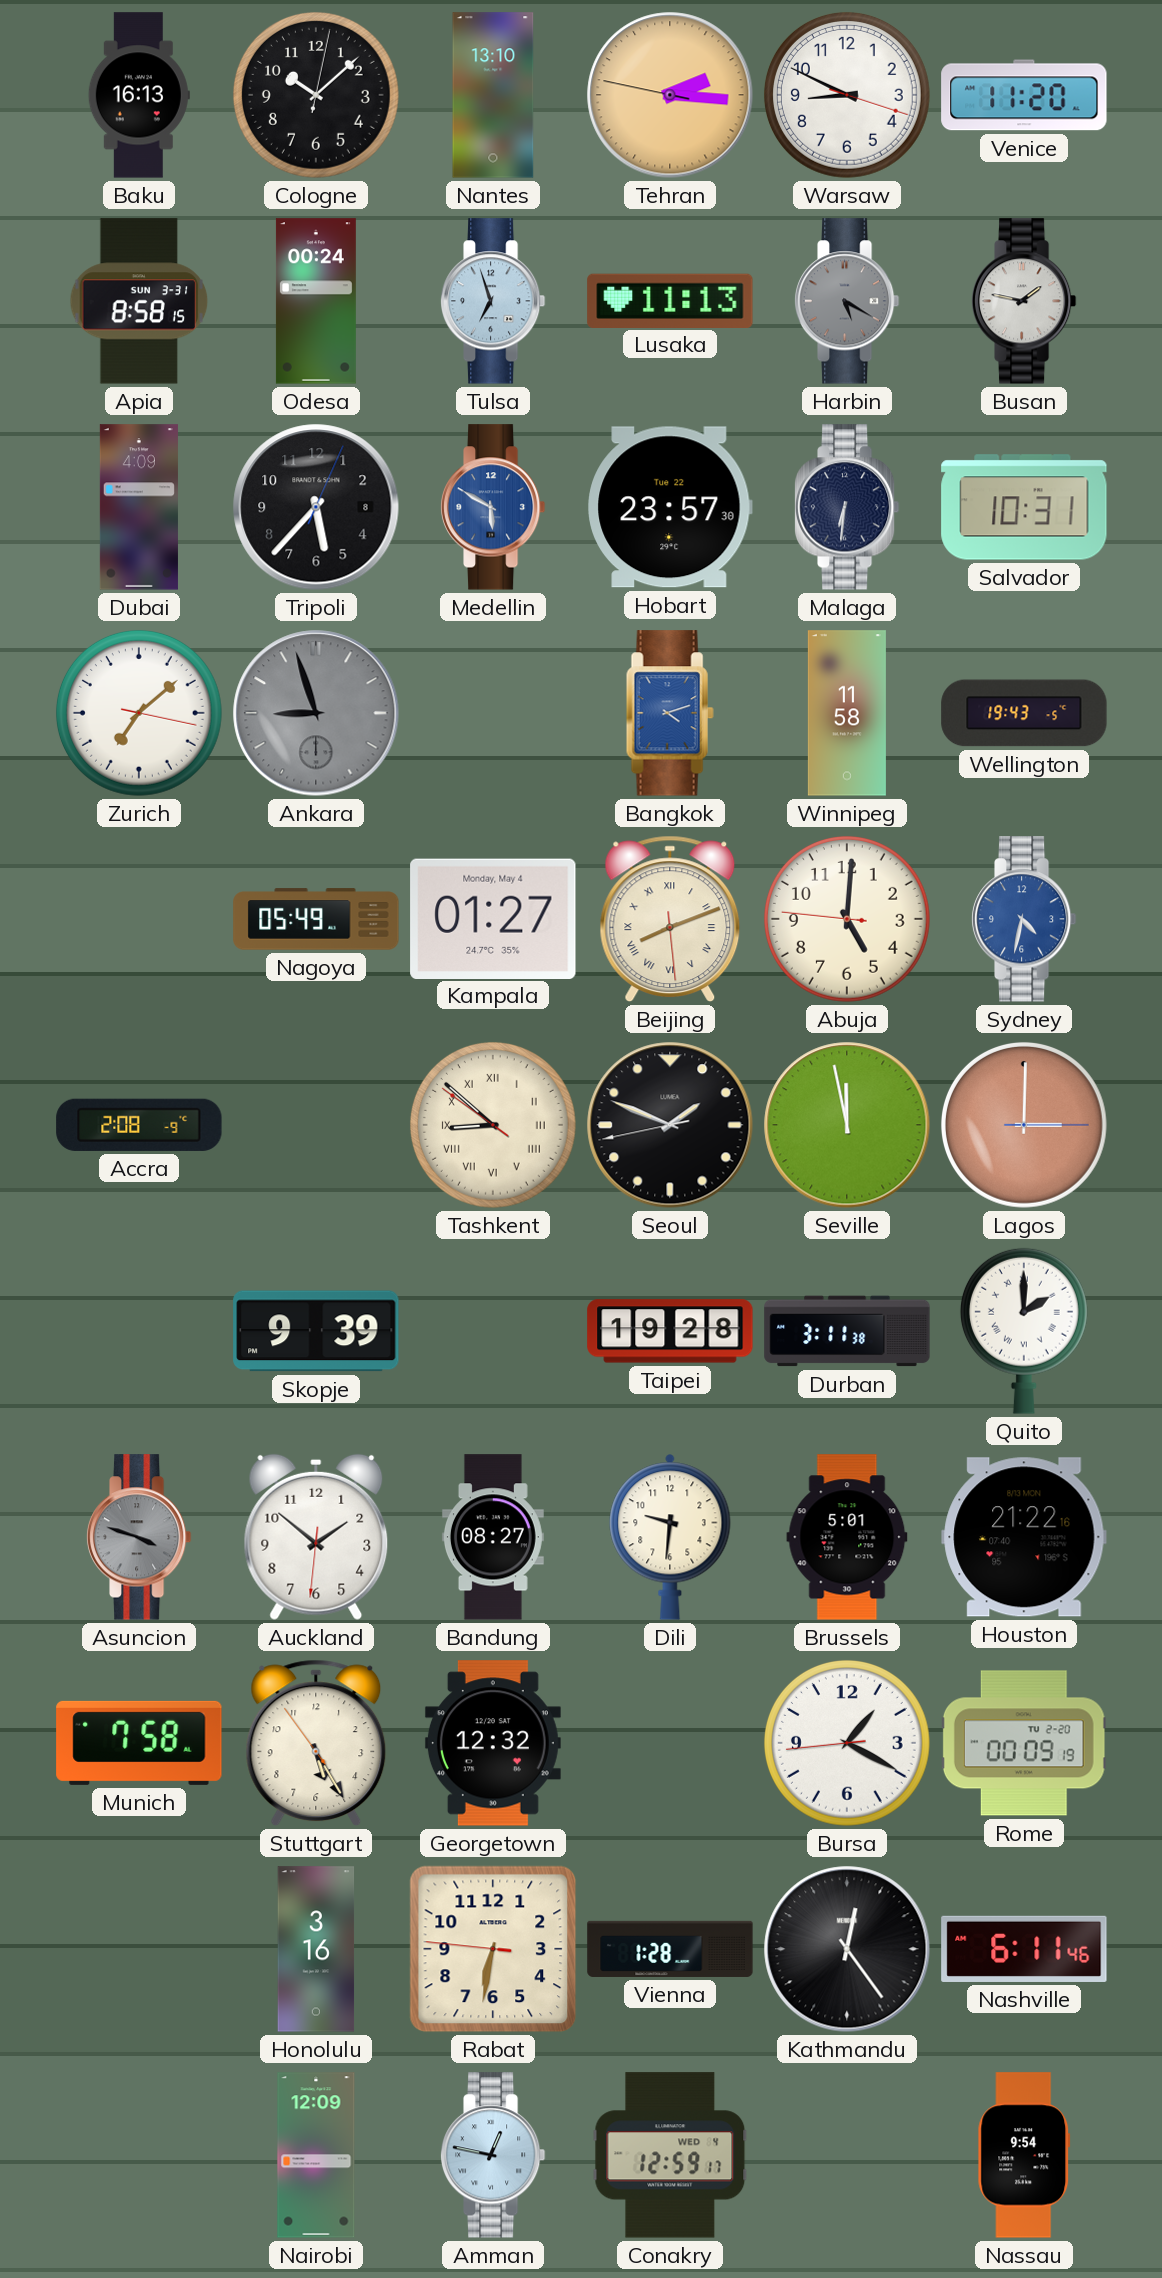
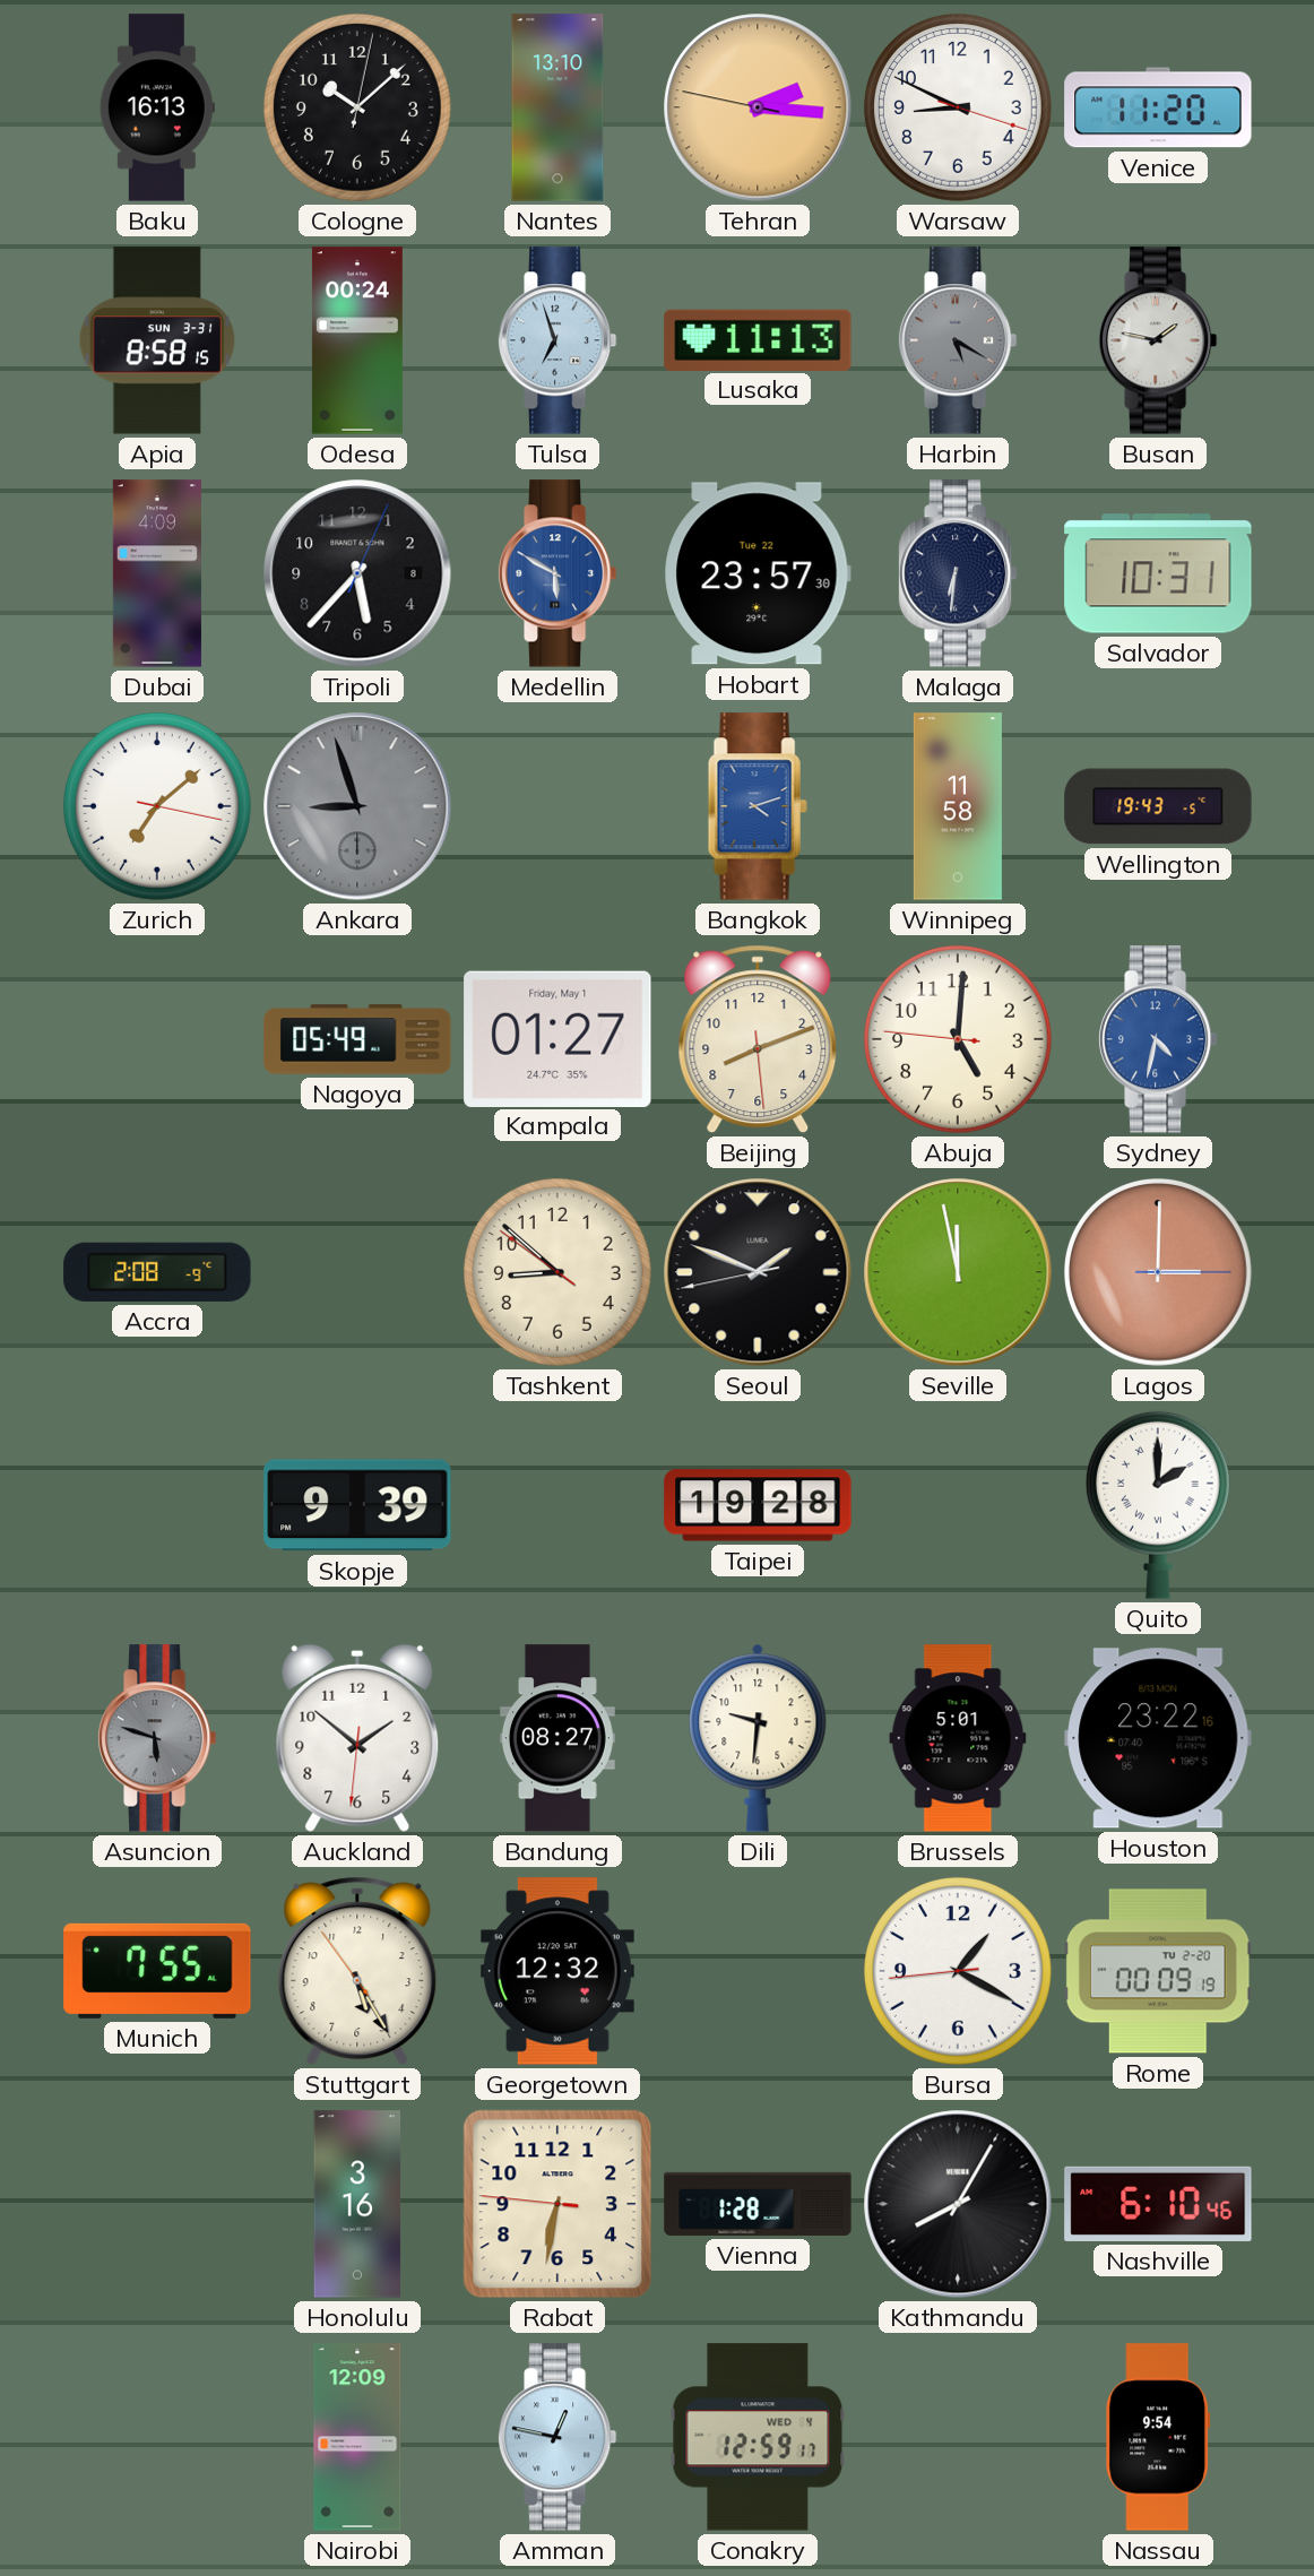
Kampala date: Monday, May 4 -> Friday, May 1 (557, 1038)
Beijing numerals: Roman -> Arabic (758, 1039)
Tashkent numerals: Roman -> Arabic (557, 1272)
Durban: 3:11 -> none (847, 1331)
Asuncion: 3:48 -> 5:48 (157, 1738)
Houston: 21:22 -> 23:22 (1158, 1738)
Munich: 7:58 -> 7:55 (157, 1971)
Kathmandu: 12:24 -> 8:05 (958, 2204)
Nashville: 6:11 -> 6:10 (1158, 2204)
